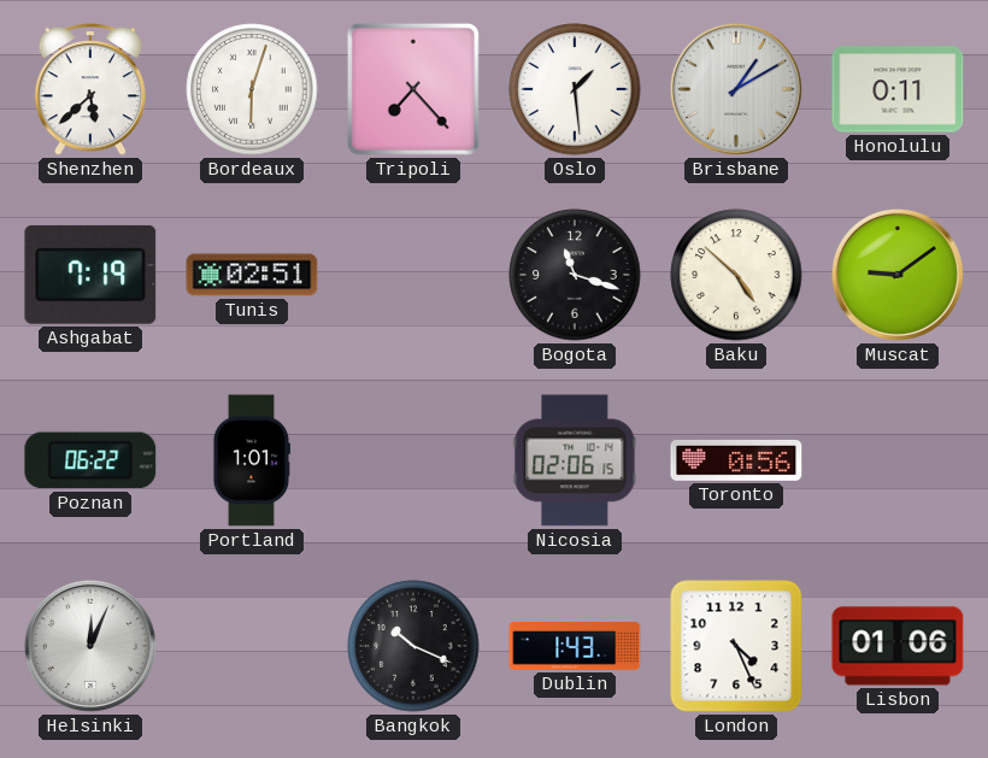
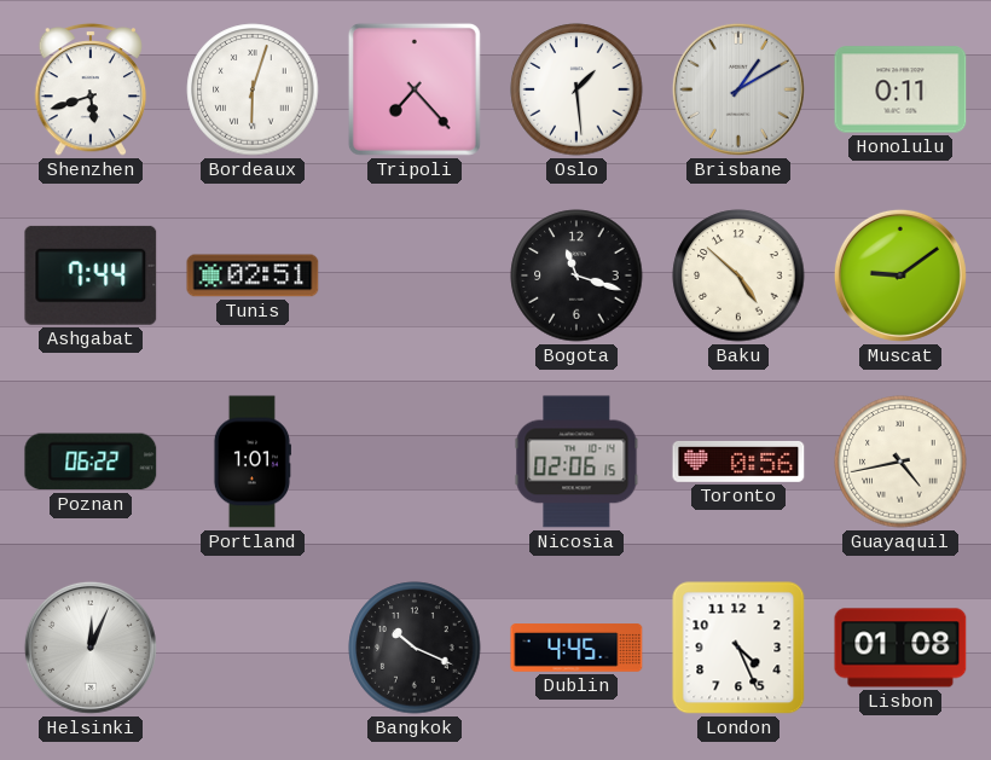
Shenzhen: 5:38 -> 5:42 (91, 89)
Ashgabat: 7:19 -> 7:44 (91, 275)
Guayaquil: none -> 4:43 (900, 462)
Dublin: 1:43 -> 4:45 (576, 648)
Lisbon: 01:06 -> 01:08 (900, 648)
